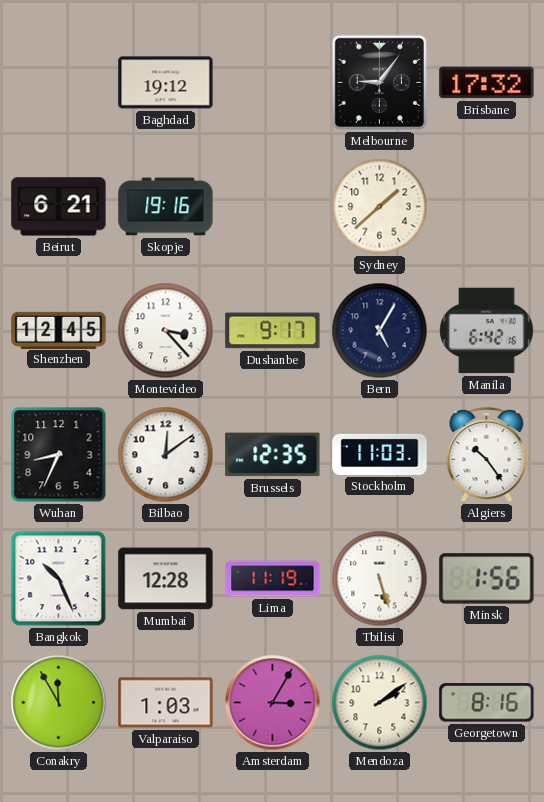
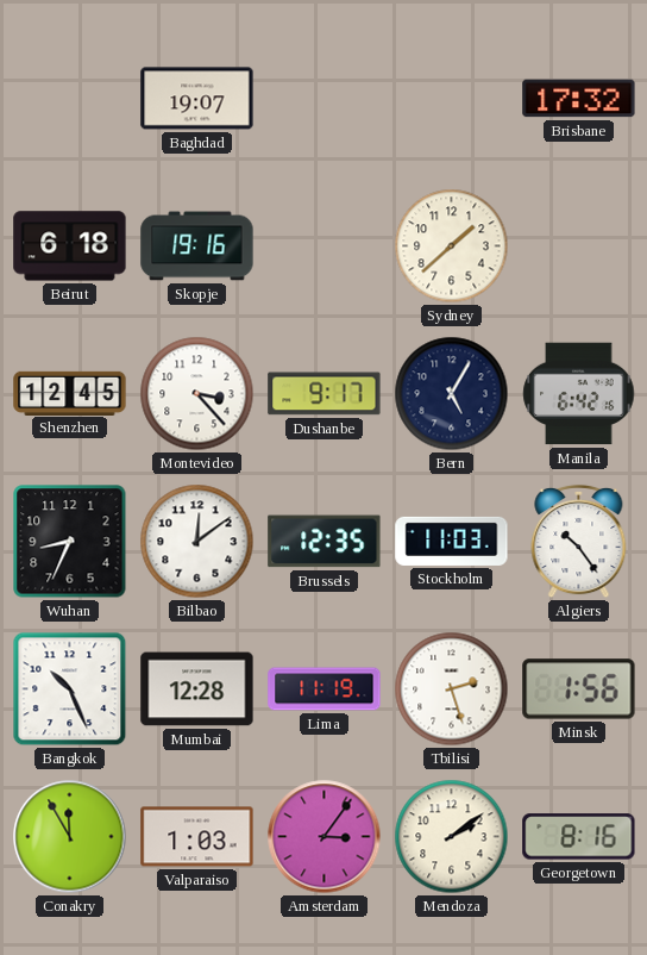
Baghdad: 19:12 -> 19:07 (197, 99)
Melbourne: 9:06 -> none (379, 82)
Beirut: 6:21 -> 6:18 (70, 246)
Tbilisi: 5:27 -> 2:27 (452, 689)
Amsterdam: 3:05 -> 3:06 (325, 837)
